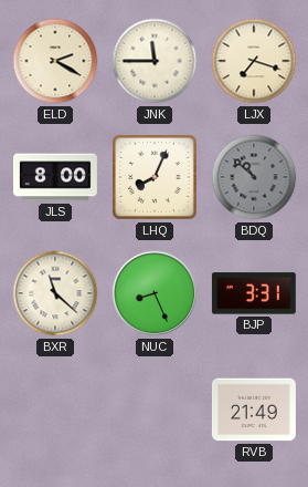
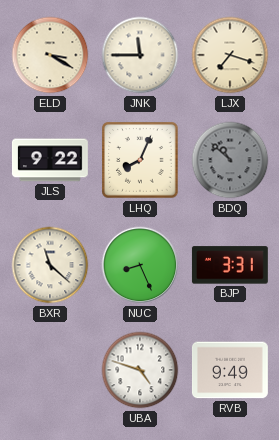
ELD: 2:20 -> 3:20 (50, 55)
JLS: 8:00 -> 9:22 (50, 160)
UBA: none -> 4:48 (140, 370)
RVB: 21:49 -> 9:49 (230, 370)
